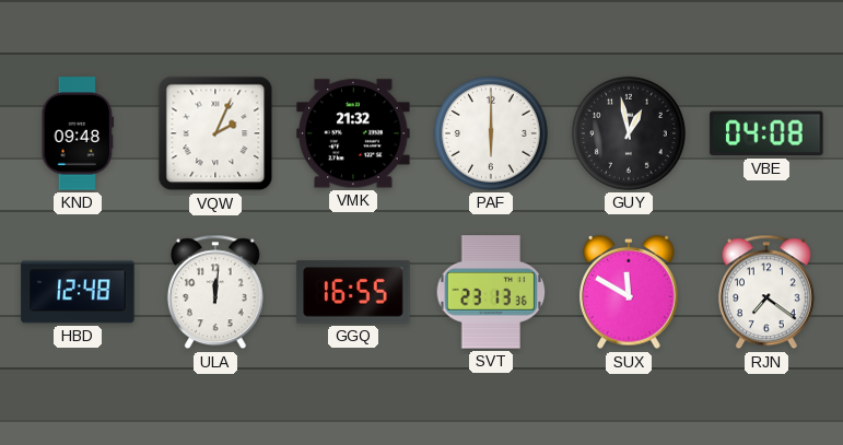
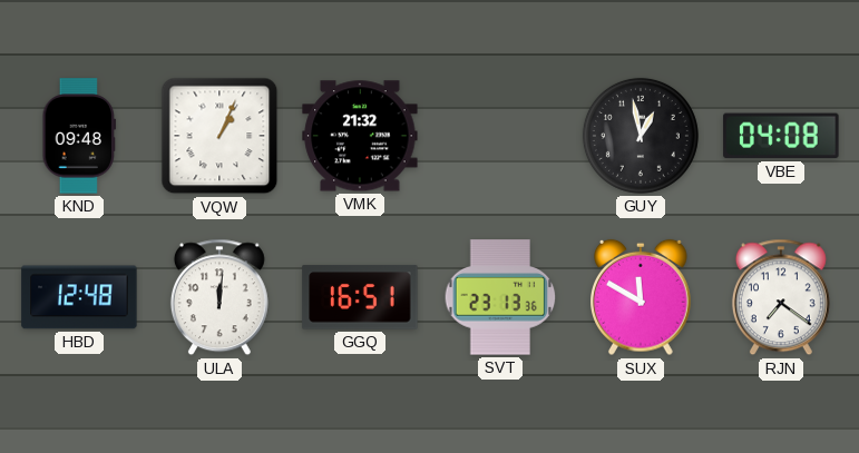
VQW: 2:04 -> 1:04 (219, 136)
PAF: 6:00 -> none (491, 133)
GGQ: 16:55 -> 16:51 (360, 297)
